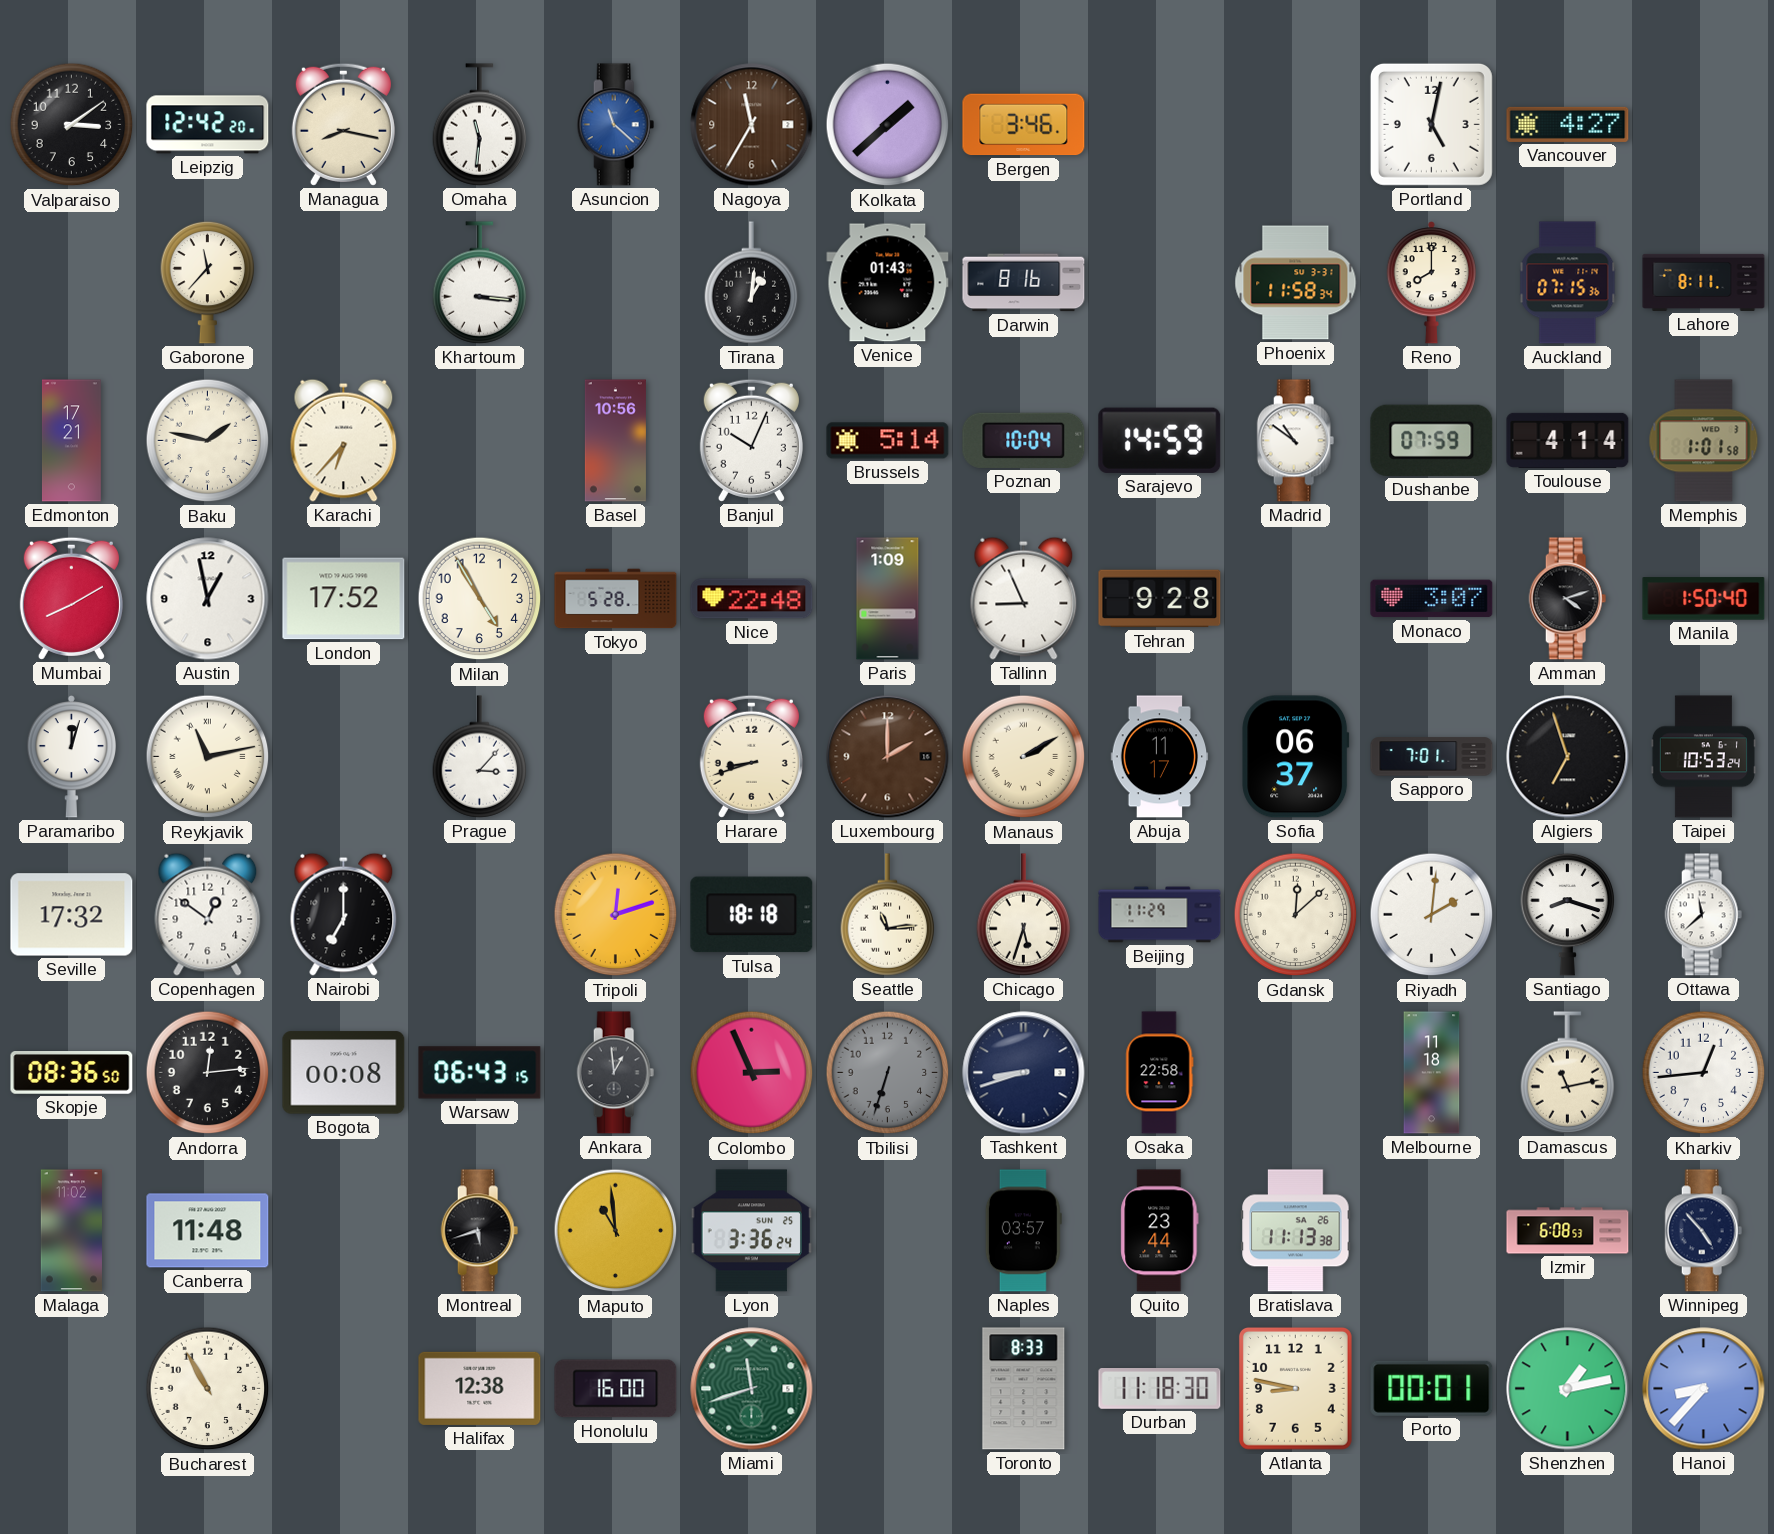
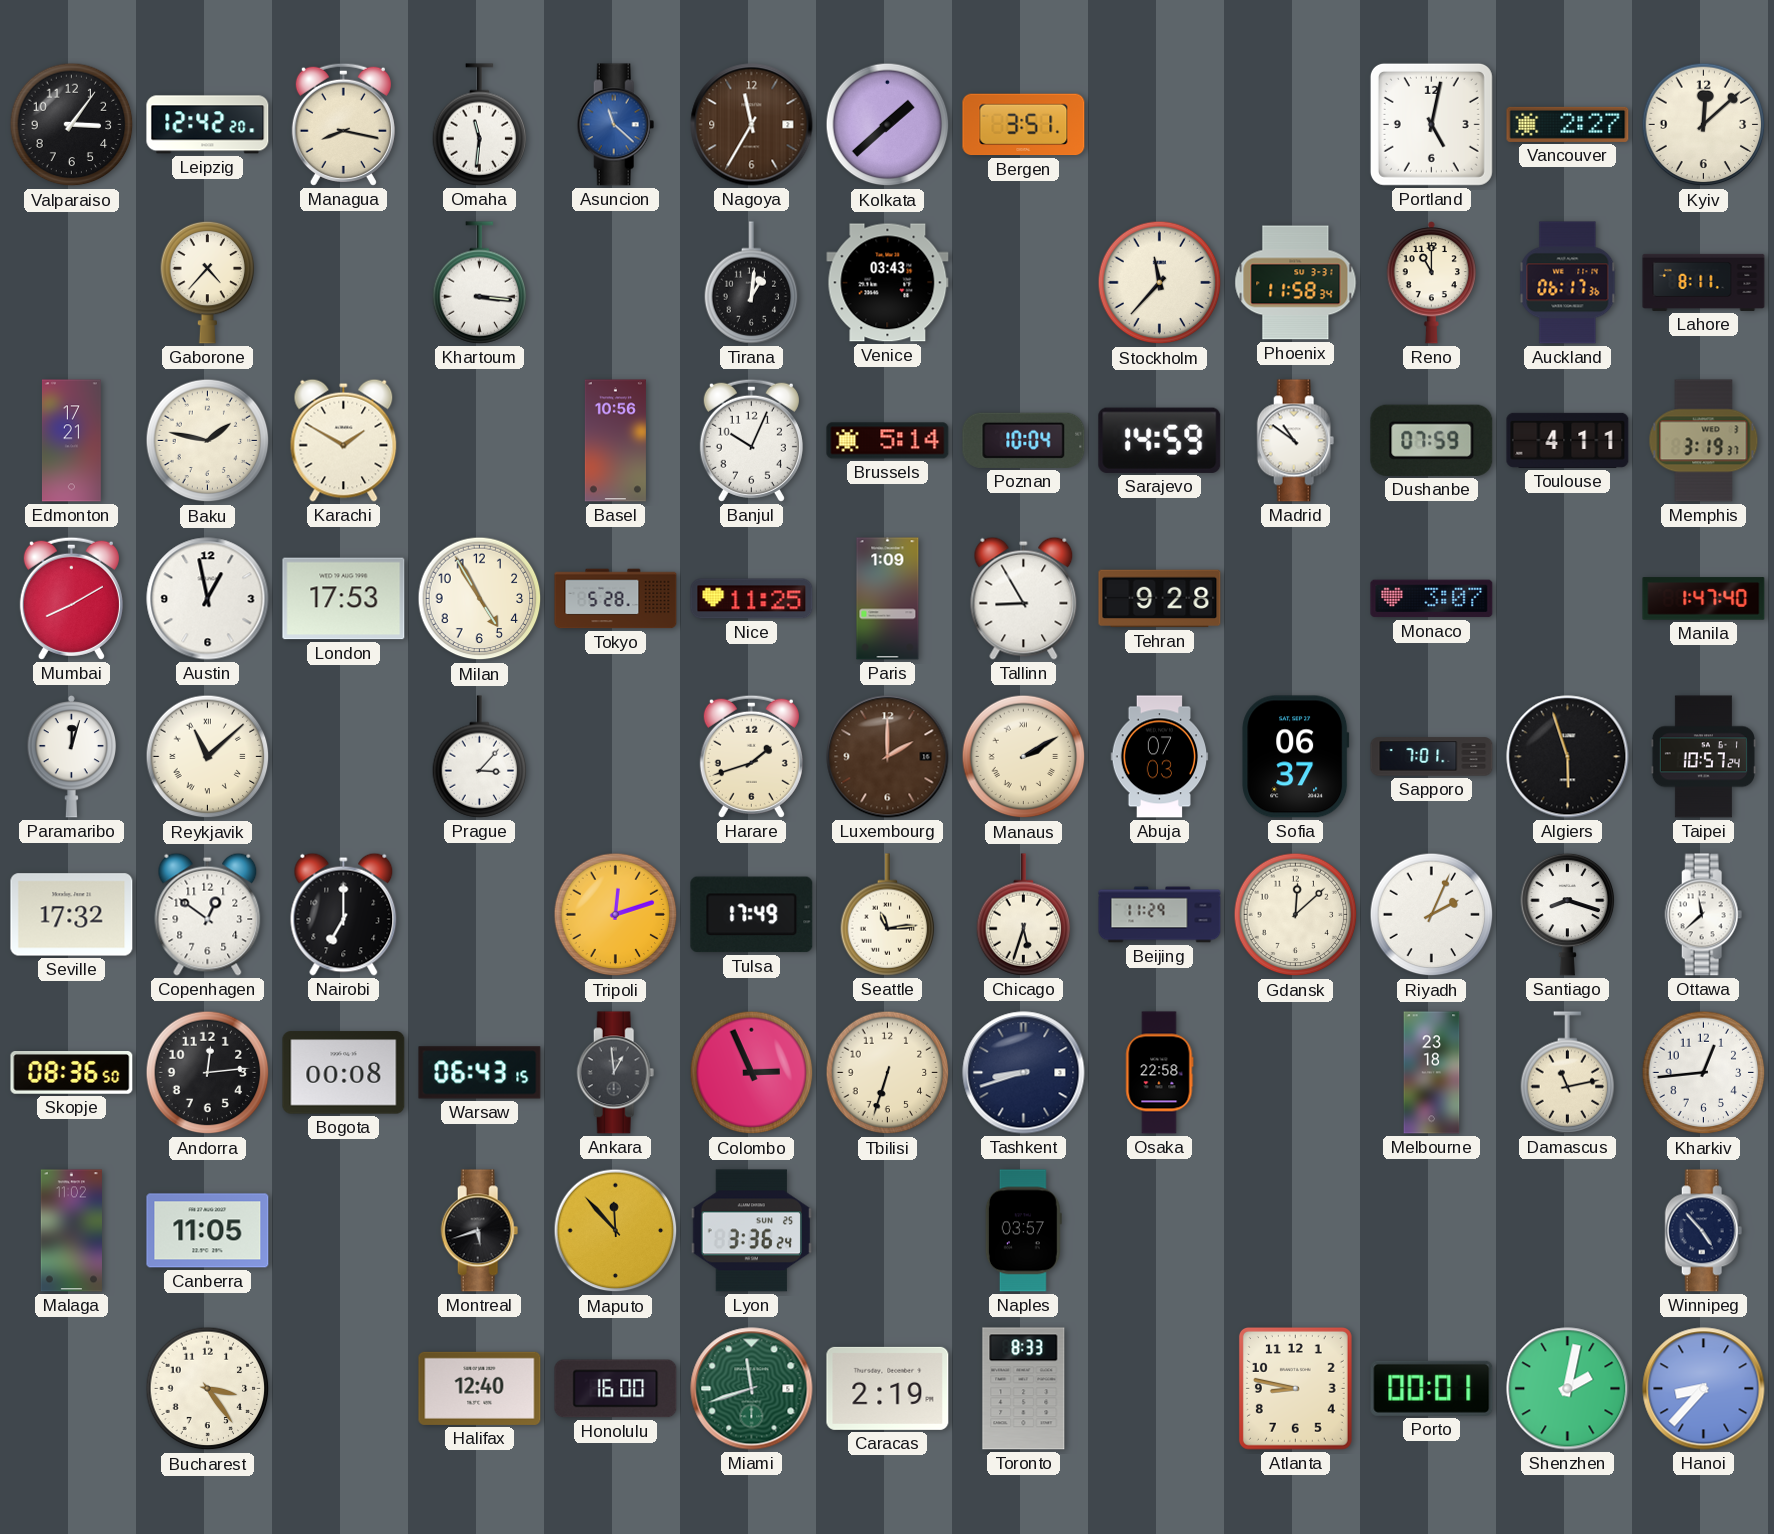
Valparaiso: 3:09 -> 3:06 (72, 125)
Bergen: 3:46 -> 3:51 (1024, 125)
Vancouver: 4:27 -> 2:27 (1568, 124)
Kyiv: none -> 12:08 (1704, 125)
Gaborone: 11:37 -> 4:37 (208, 282)
Venice: 01:43 -> 03:43 (888, 283)
Darwin: 8:16 -> none (1024, 283)
Stockholm: none -> 11:37 (1160, 283)
Reno: 8:00 -> 11:00 (1431, 283)
Auckland: 07:15 -> 06:17 (1568, 283)
Karachi: 6:37 -> 1:50 (344, 440)
Toulouse: 4:14 -> 4:11 (1568, 440)
Memphis: 1:01 -> 3:19 (1704, 441)
London: 17:52 -> 17:53 (344, 599)
Nice: 22:48 -> 11:25 (752, 599)
Tallinn: 8:56 -> 8:55 (1024, 598)
Amman: 4:12 -> none (1568, 599)
Manila: 1:50 -> 1:47 (1704, 599)
Reykjavik: 11:13 -> 11:08 (208, 757)
Harare: 8:42 -> 1:42 (751, 756)
Abuja: 11:17 -> 07:03 (1160, 757)
Algiers: 6:57 -> 5:57 (1568, 757)
Taipei: 10:53 -> 10:57 (1703, 757)
Tulsa: 18:18 -> 17:49 (752, 915)
Riyadh: 2:01 -> 2:04 (1432, 915)
Tbilisi dial: grey -> cream (888, 1073)
Melbourne: 11:18 -> 23:18 (1432, 1073)
Canberra: 11:48 -> 11:05 (208, 1231)
Maputo: 10:59 -> 11:53 (616, 1231)
Quito: 23:44 -> none (1160, 1231)
Bratislava: 11:13 -> none (1296, 1231)
Izmir: 6:08 -> none (1568, 1231)
Bucharest: 10:55 -> 3:24 (208, 1389)
Halifax: 12:38 -> 12:40 (480, 1388)
Caracas: none -> 2:19 (888, 1388)
Durban: 11:18 -> none (1160, 1389)
Shenzhen: 1:13 -> 2:02 (1568, 1389)
